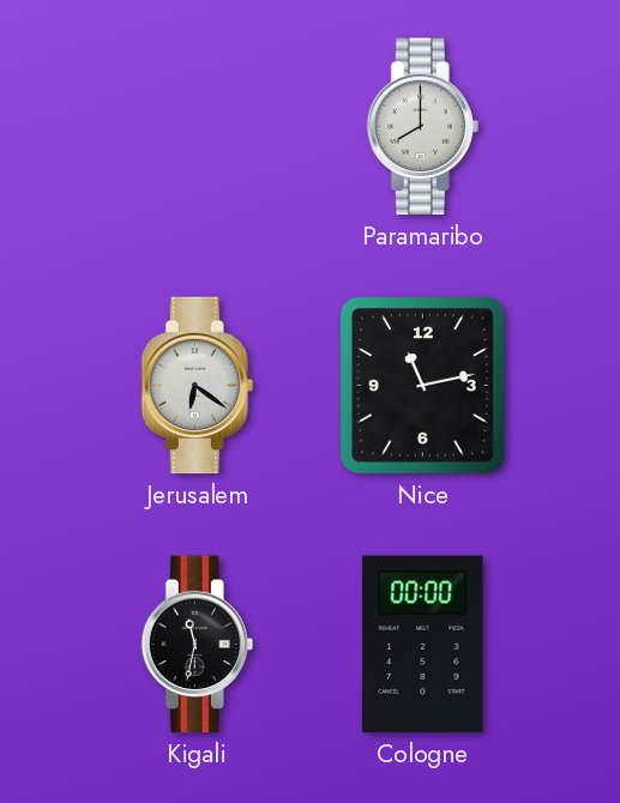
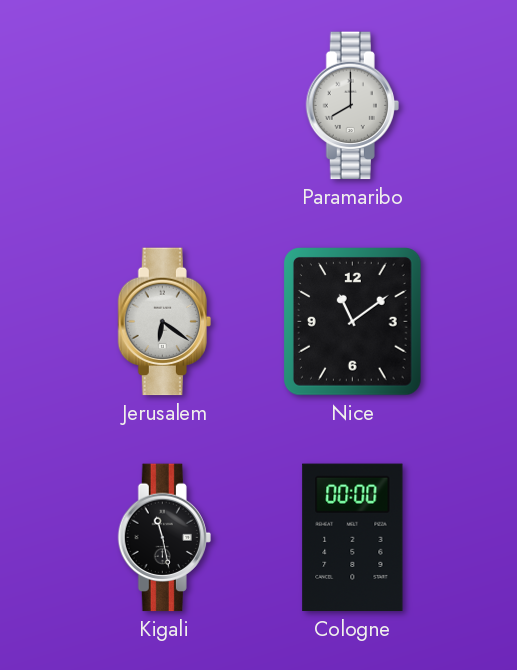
Nice: 11:13 -> 11:09 (353, 322)
Kigali: 11:32 -> 11:28 (164, 538)
